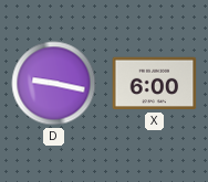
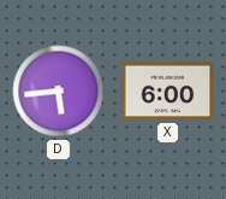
D: 9:17 -> 5:44 (59, 92)
